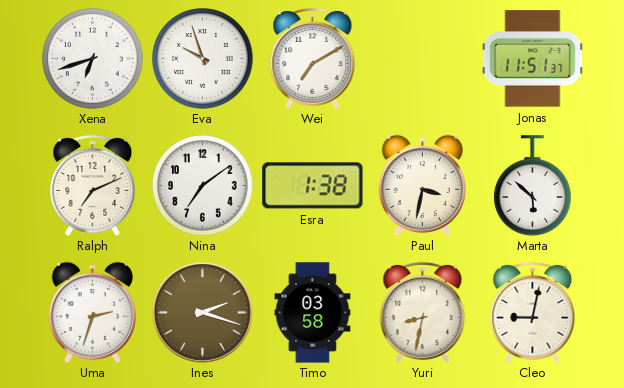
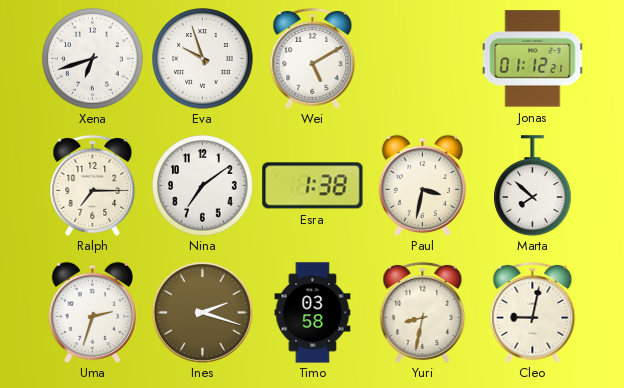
Wei: 7:10 -> 5:10 (313, 58)
Jonas: 11:51 -> 01:12 (532, 59)
Ralph: 7:11 -> 7:15 (93, 185)
Marta: 5:52 -> 7:52 (533, 186)
